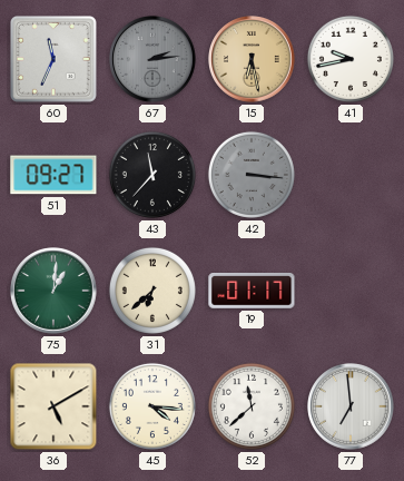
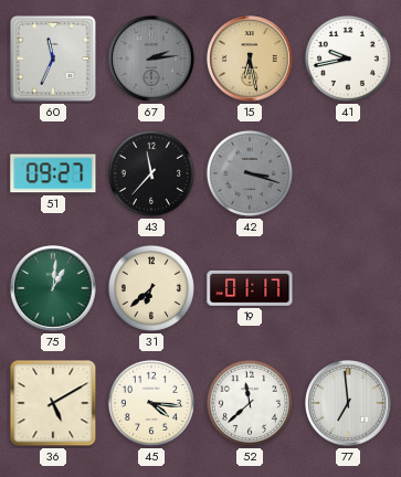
42: 3:16 -> 3:18 (250, 173)
